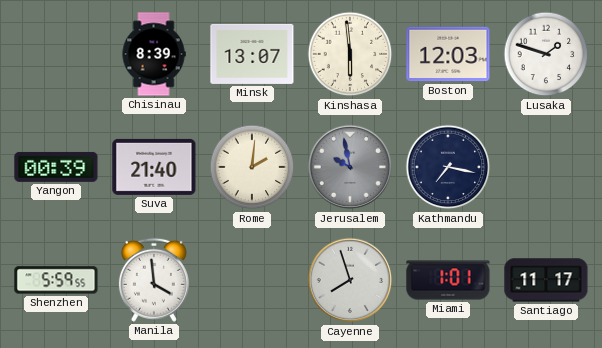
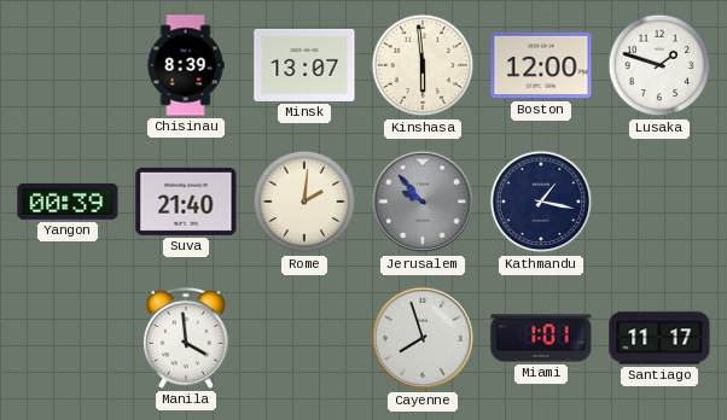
Boston: 12:03 -> 12:00 (541, 65)
Jerusalem: 9:58 -> 9:53 (423, 202)
Kathmandu: 7:17 -> 1:17 (541, 202)
Shenzhen: 5:59 -> none (56, 280)
